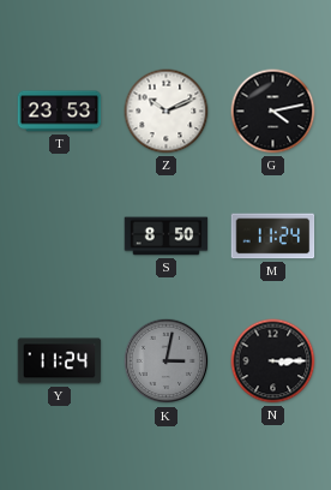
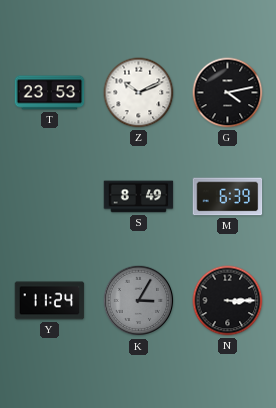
S: 8:50 -> 8:49 (139, 197)
M: 11:24 -> 6:39 (228, 197)
K: 3:02 -> 3:05 (139, 301)
